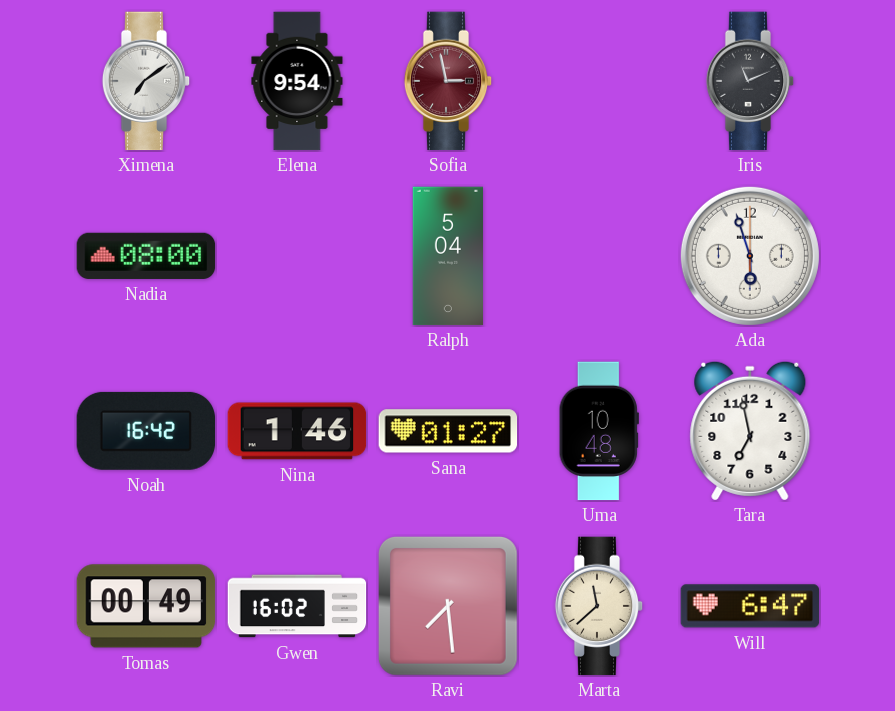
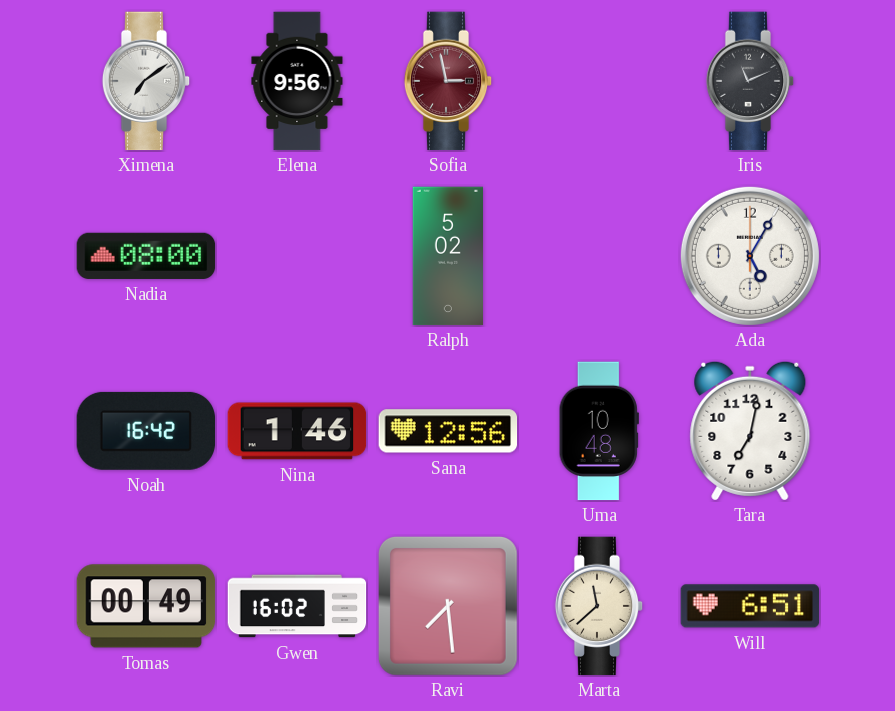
Elena: 9:54 -> 9:56 (297, 81)
Ralph: 5:04 -> 5:02 (447, 256)
Ada: 5:57 -> 5:05 (750, 256)
Sana: 01:27 -> 12:56 (448, 431)
Tara: 6:58 -> 7:02 (750, 431)
Will: 6:47 -> 6:51 (750, 606)
